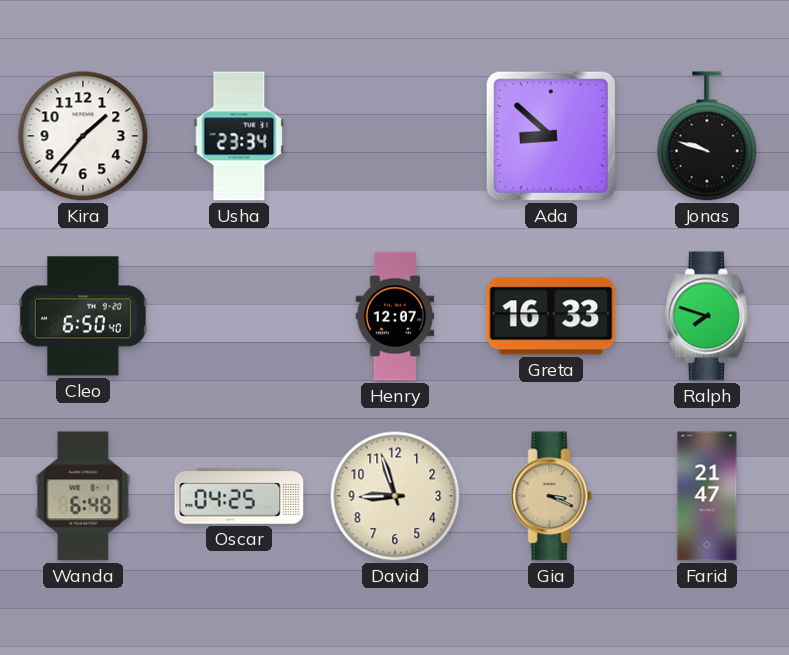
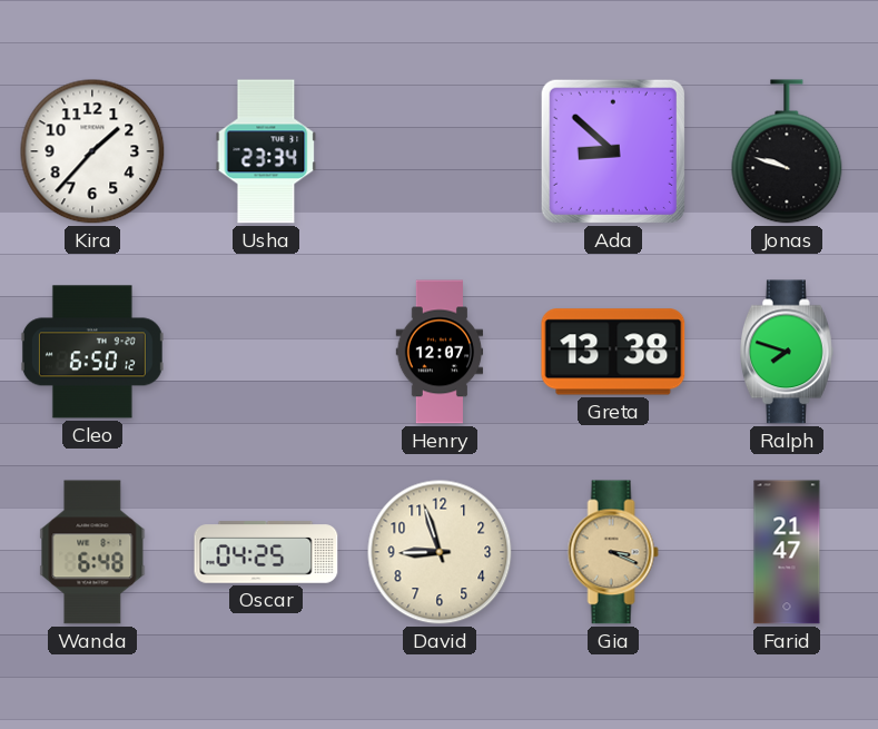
Cleo: 6:50:40 -> 6:50:12 (92, 352)
Greta: 16:33 -> 13:38 (613, 352)
